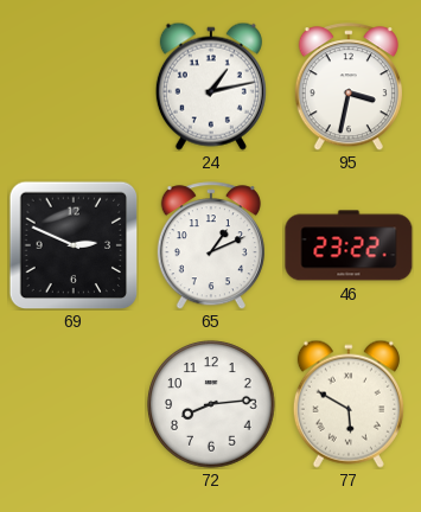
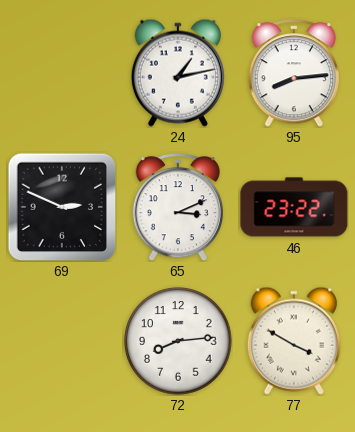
95: 3:32 -> 8:14 (294, 73)
65: 1:11 -> 3:11 (178, 207)
77: 5:50 -> 3:50 (294, 341)
